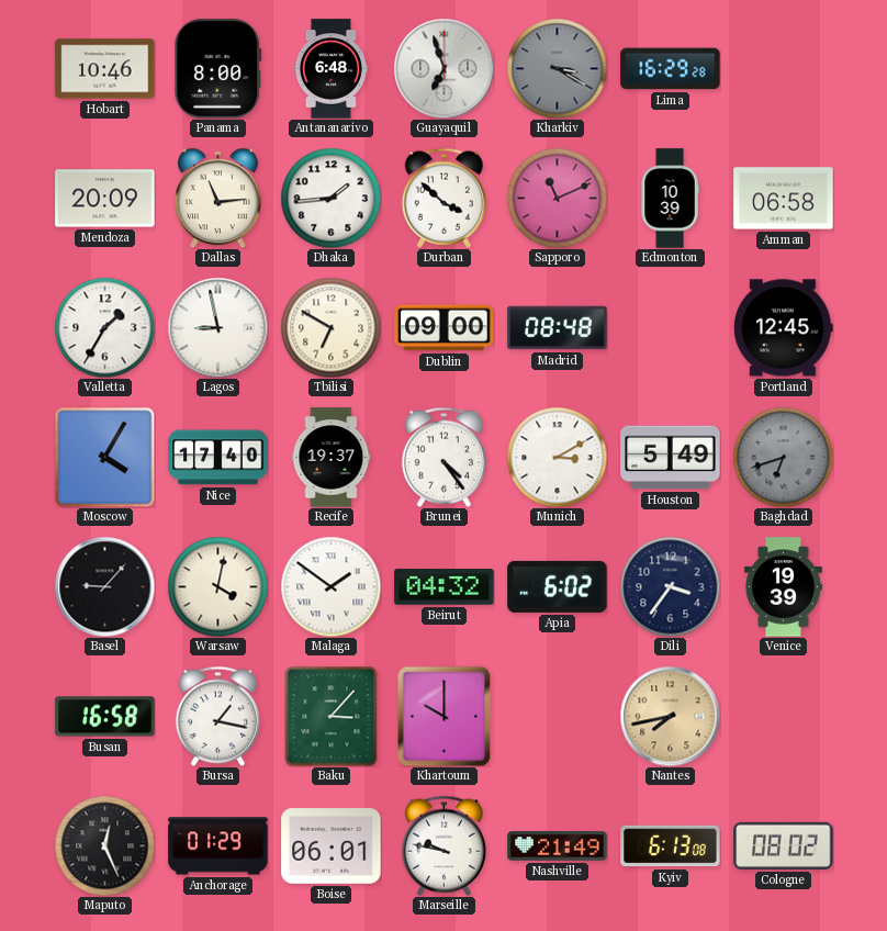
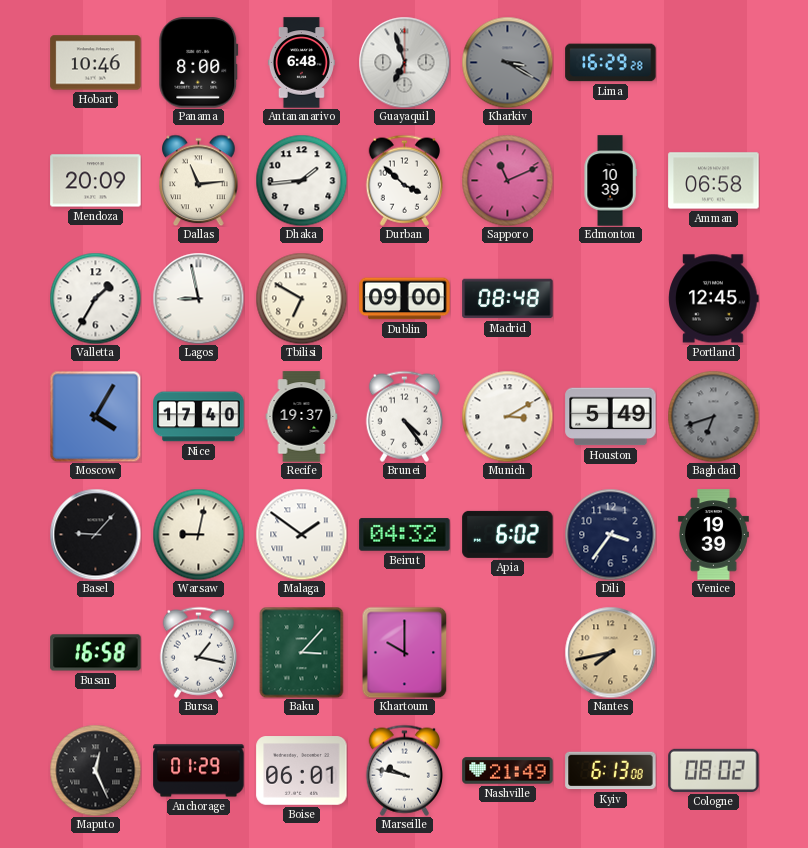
Warsaw: 4:02 -> 9:02 (198, 534)
